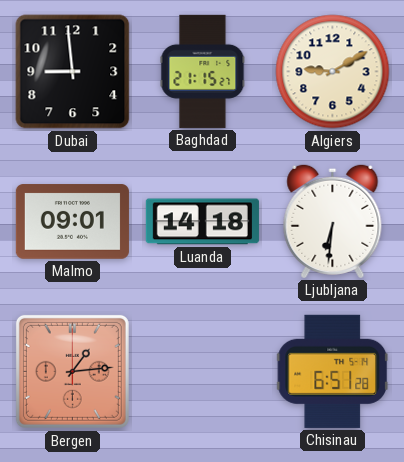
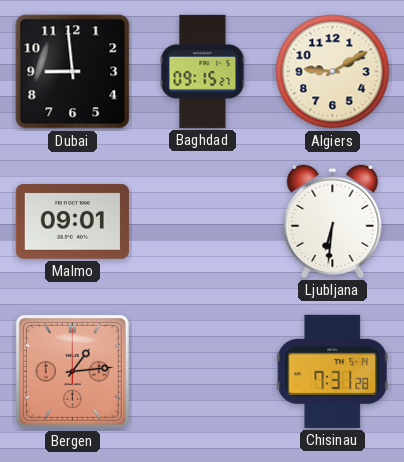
Baghdad: 21:15 -> 09:15 (203, 71)
Luanda: 14:18 -> none (202, 222)
Chisinau: 6:51 -> 7:31 (333, 371)
